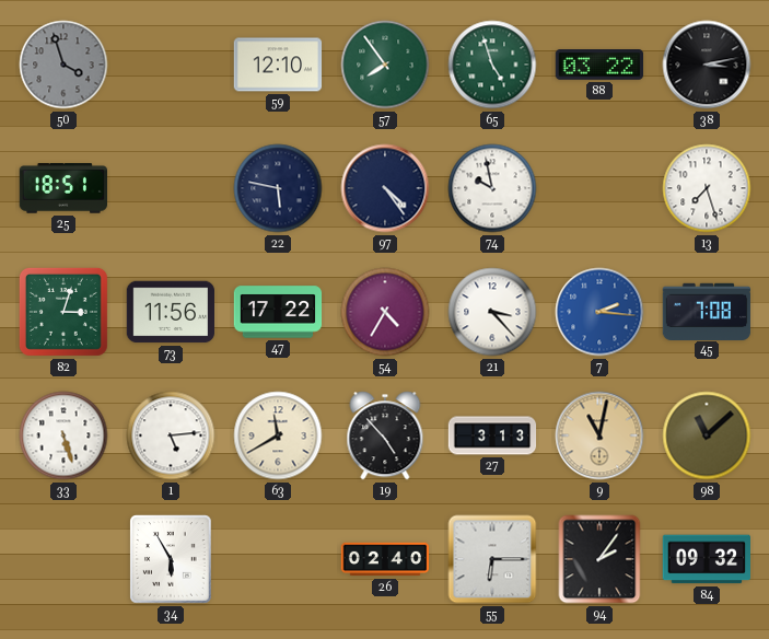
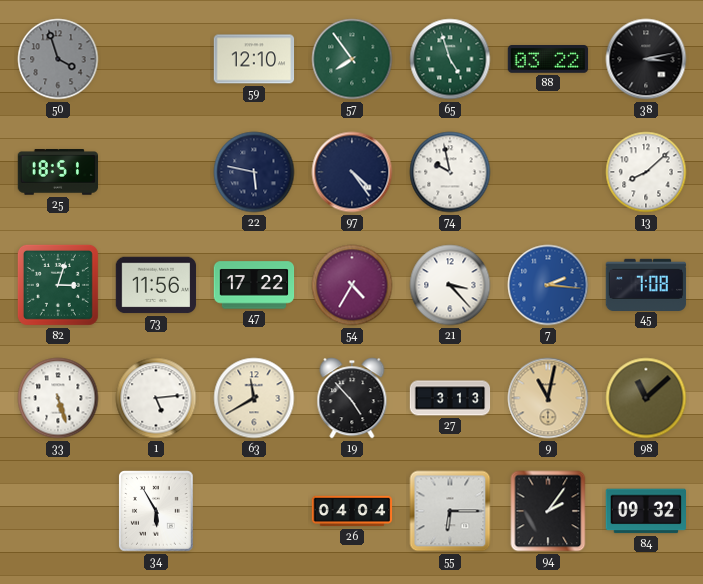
13: 7:27 -> 8:08 (646, 172)
26: 02:40 -> 04:04 (352, 511)
